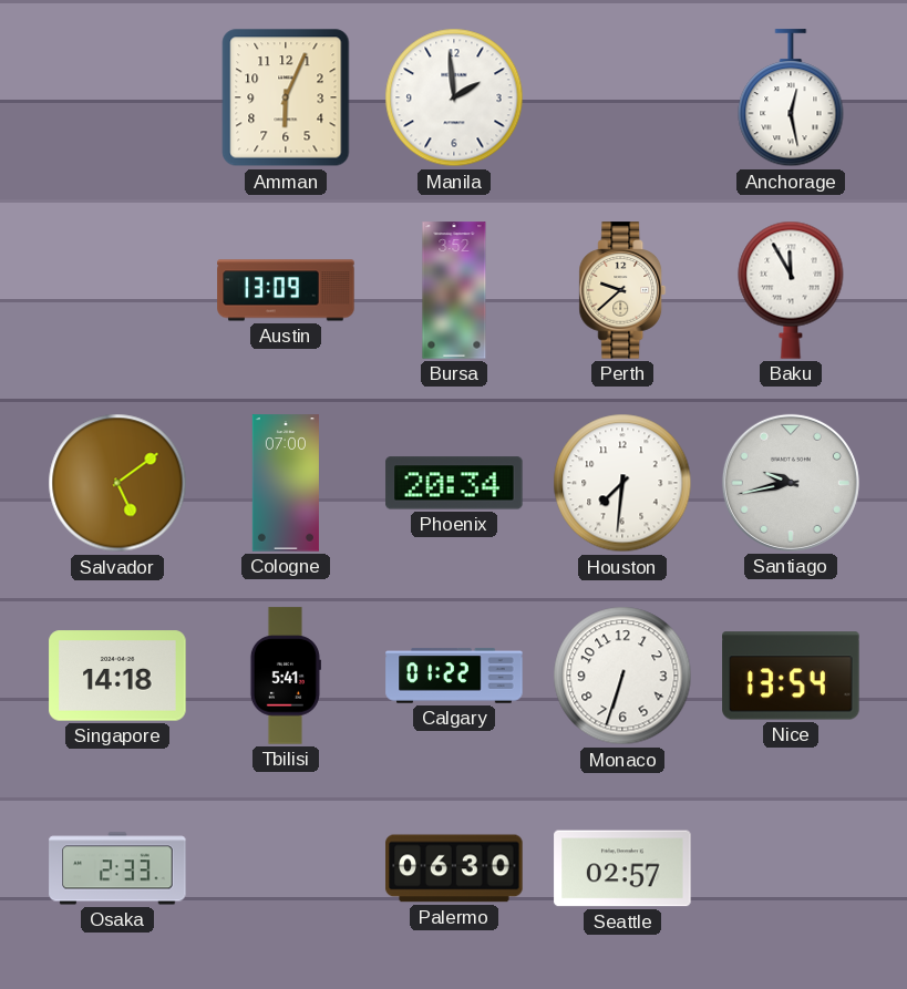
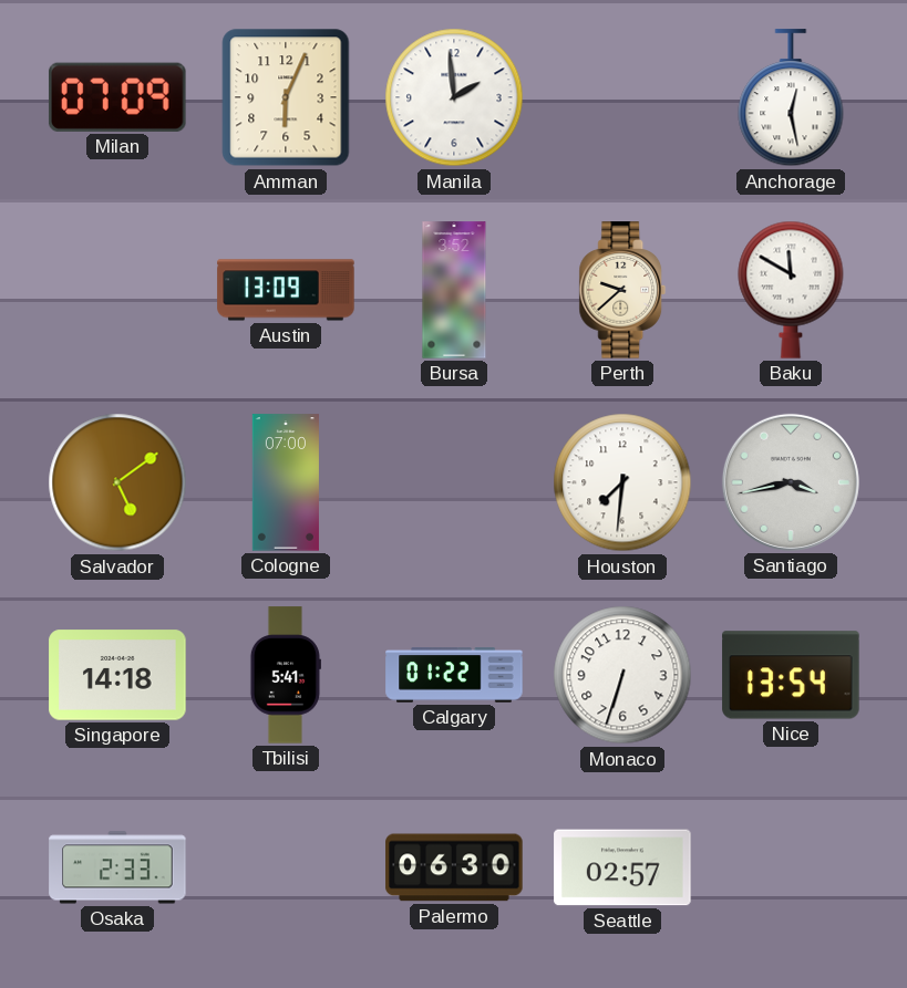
Milan: none -> 07:09 (117, 97)
Baku: 11:55 -> 11:50 (791, 290)
Phoenix: 20:34 -> none (454, 483)
Santiago: 9:43 -> 3:43 (791, 482)
